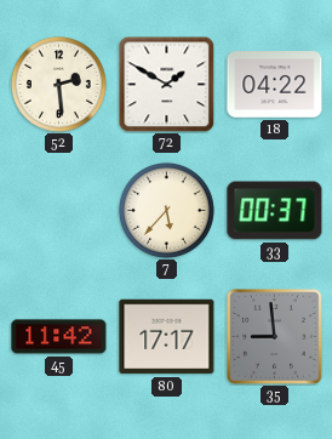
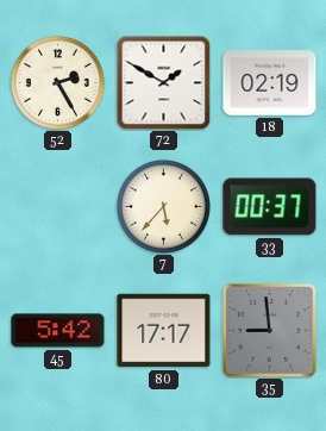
52: 2:29 -> 2:25 (57, 82)
18: 04:22 -> 02:19 (270, 83)
45: 11:42 -> 5:42 (58, 331)
